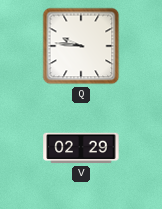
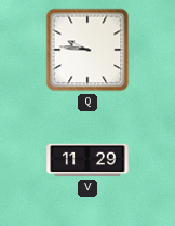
V: 02:29 -> 11:29 (87, 160)
